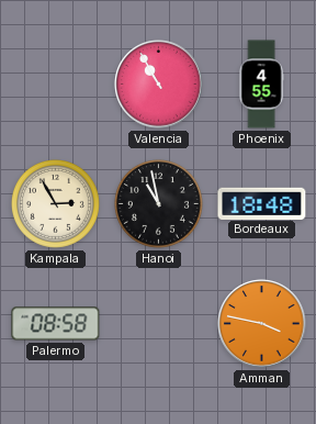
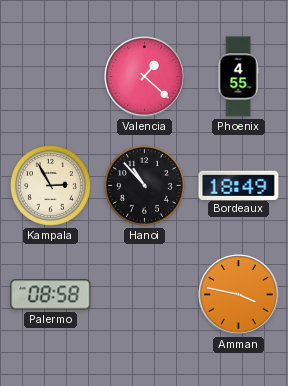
Valencia: 10:55 -> 1:22 (145, 77)
Hanoi: 10:58 -> 10:53 (144, 185)
Bordeaux: 18:48 -> 18:49 (239, 185)
